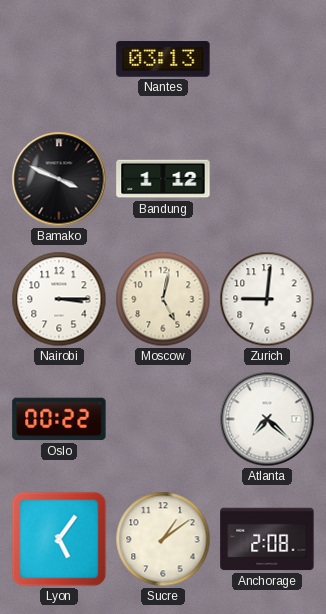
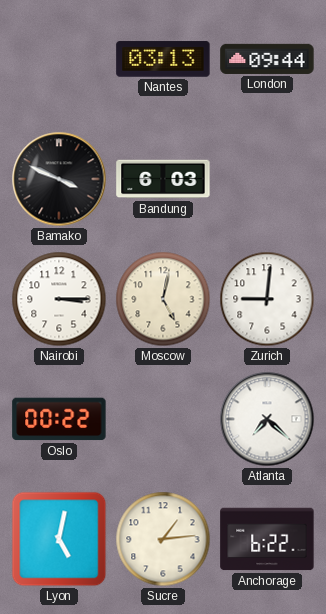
London: none -> 09:44 (267, 59)
Bandung: 1:12 -> 6:03 (163, 179)
Lyon: 5:06 -> 5:02 (59, 539)
Sucre: 1:09 -> 1:14 (163, 539)
Anchorage: 2:08 -> 6:22 (267, 539)
